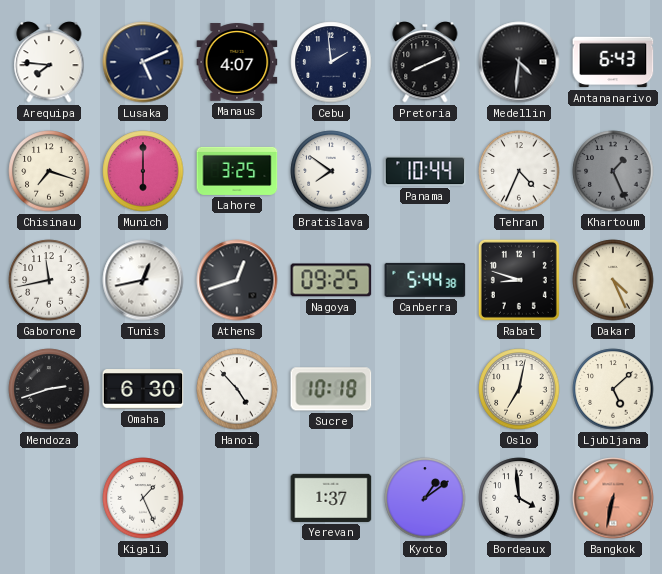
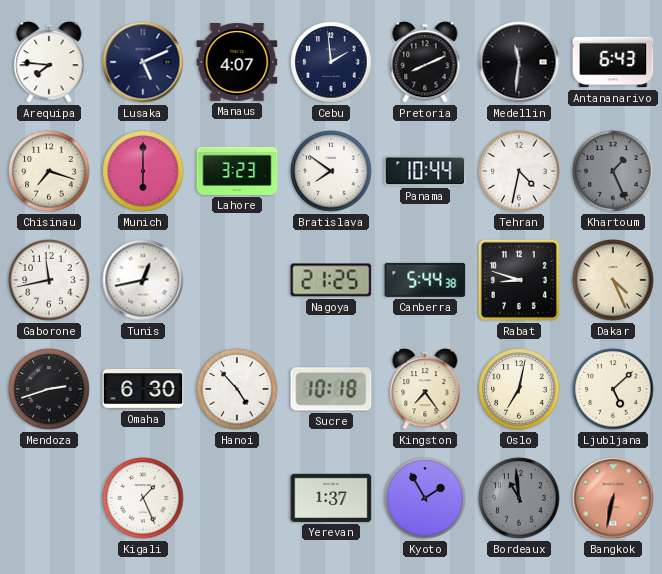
Medellin: 4:31 -> 11:31 (519, 62)
Lahore: 3:25 -> 3:23 (237, 171)
Tehran: 4:34 -> 4:32 (519, 171)
Athens: 12:42 -> none (237, 280)
Nagoya: 09:25 -> 21:25 (331, 280)
Kingston: none -> 7:24 (425, 389)
Kyoto: 1:09 -> 1:55 (425, 498)
Bordeaux: 3:59 -> 10:59 (519, 498)
Bordeaux dial: white -> grey (519, 498)
